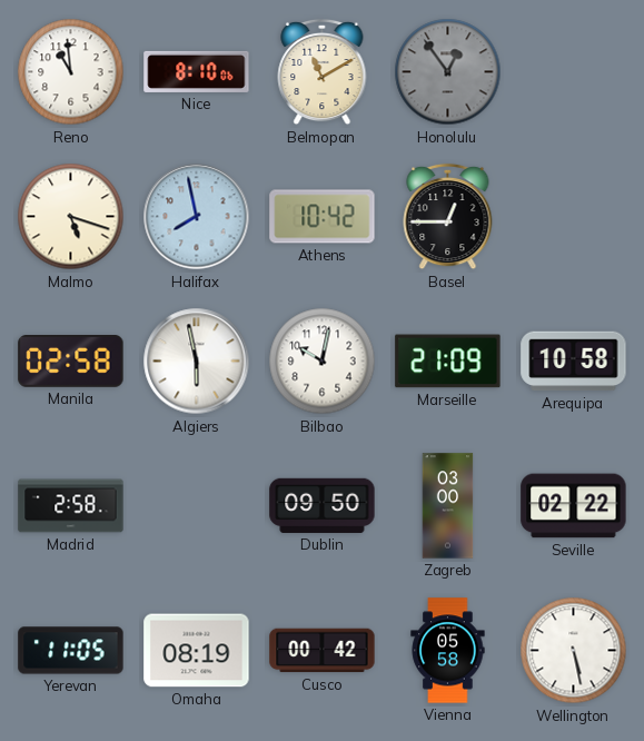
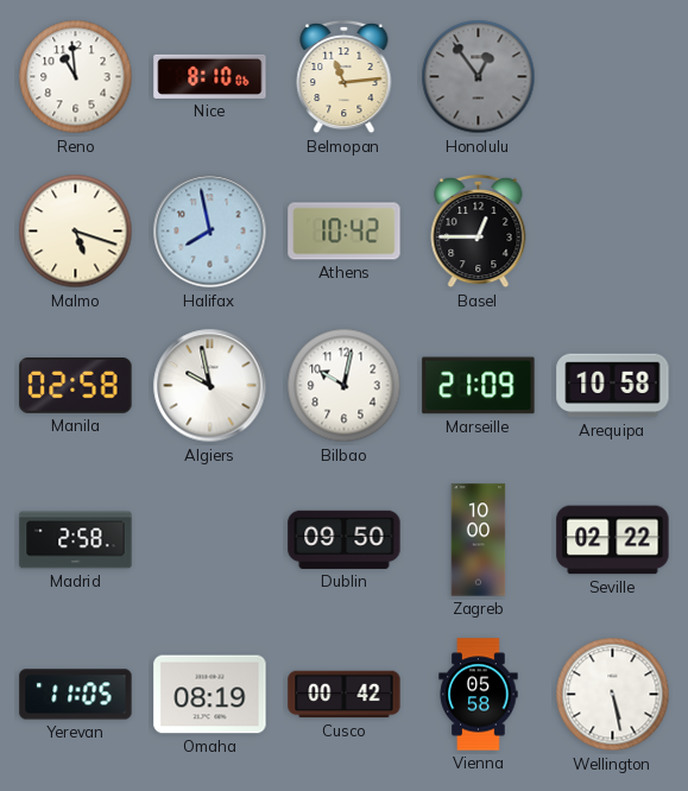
Belmopan: 11:10 -> 11:14 (345, 77)
Algiers: 5:58 -> 9:58 (210, 386)
Zagreb: 03:00 -> 10:00 (479, 540)
